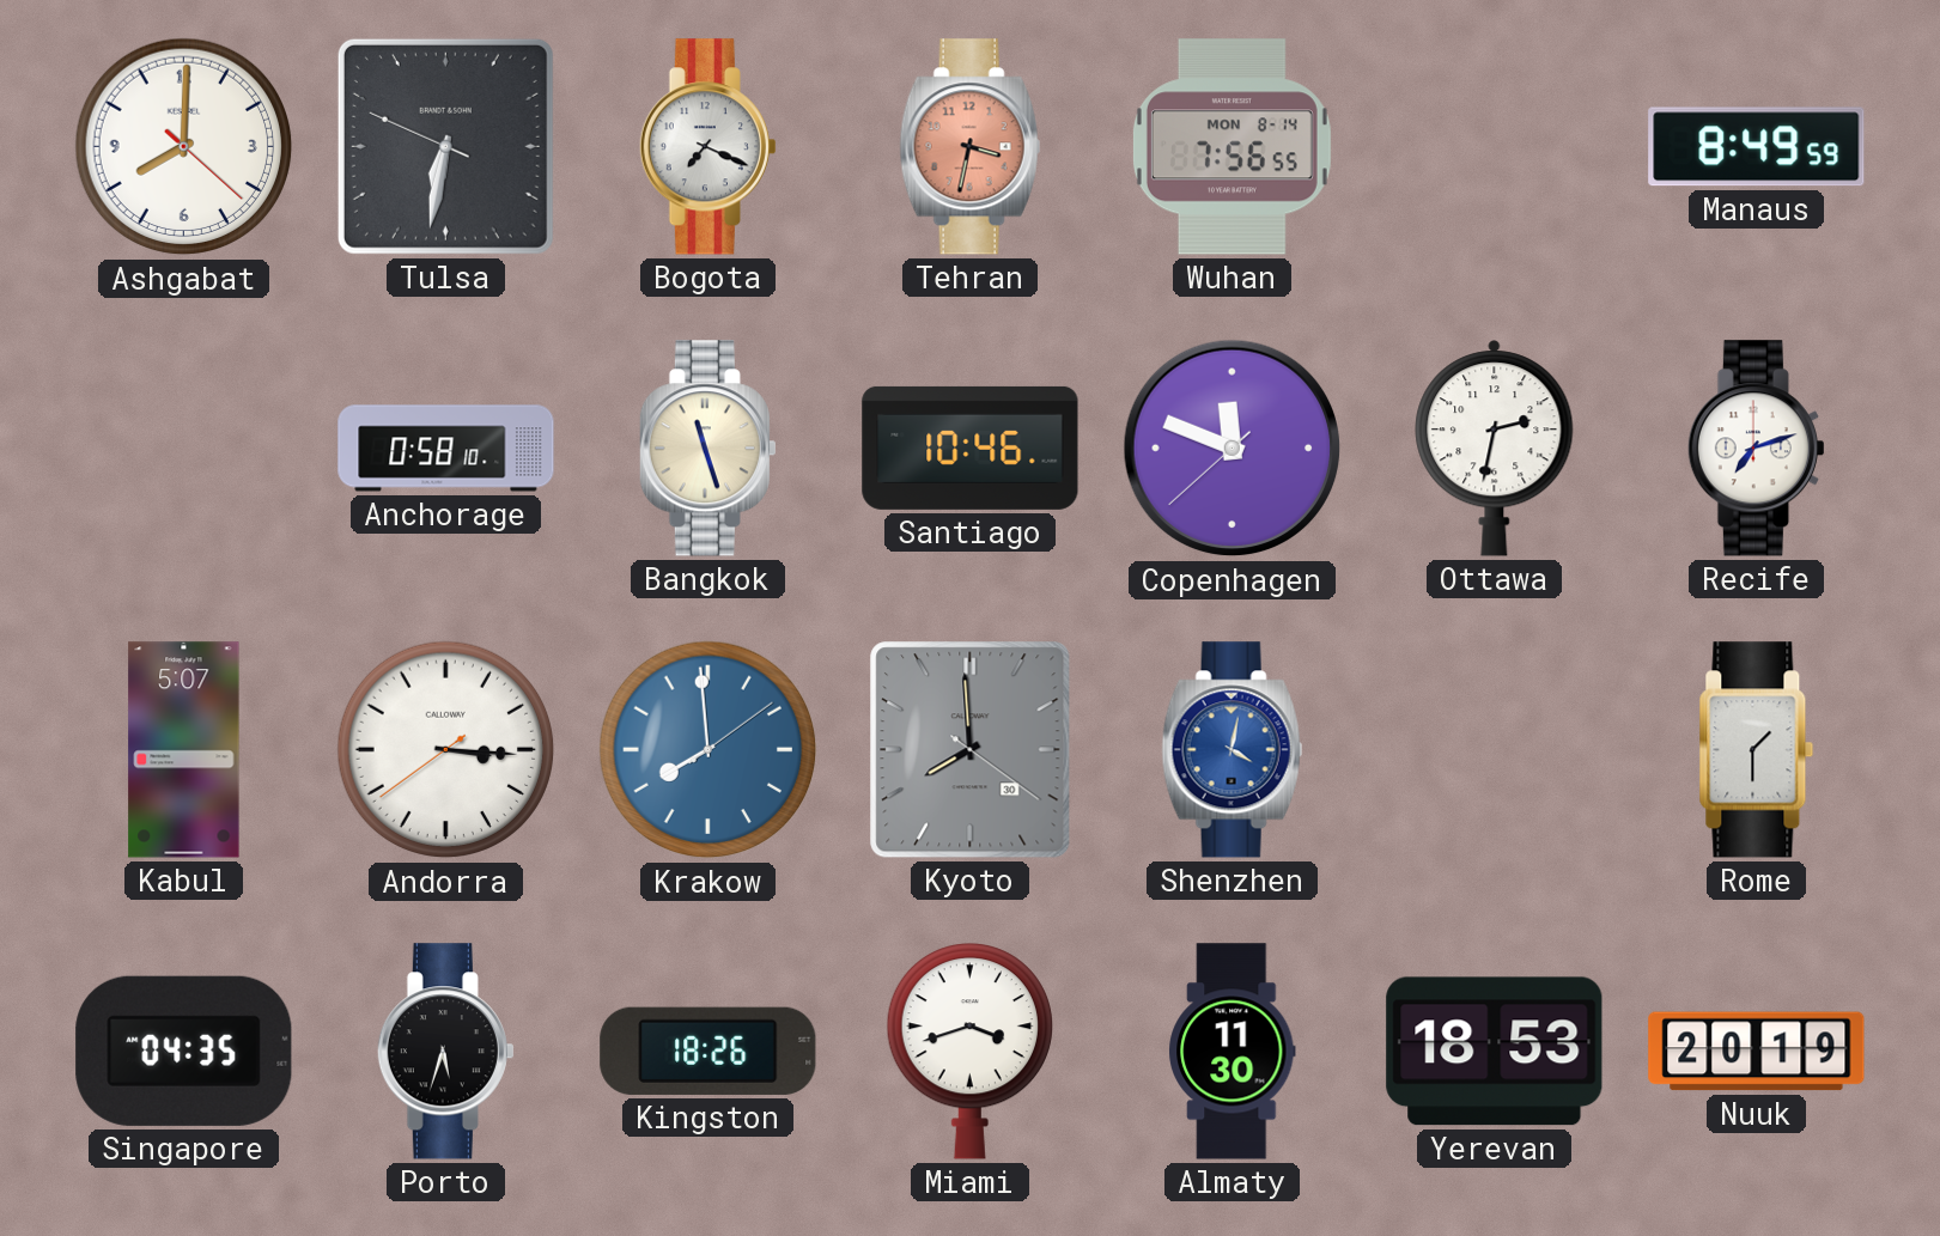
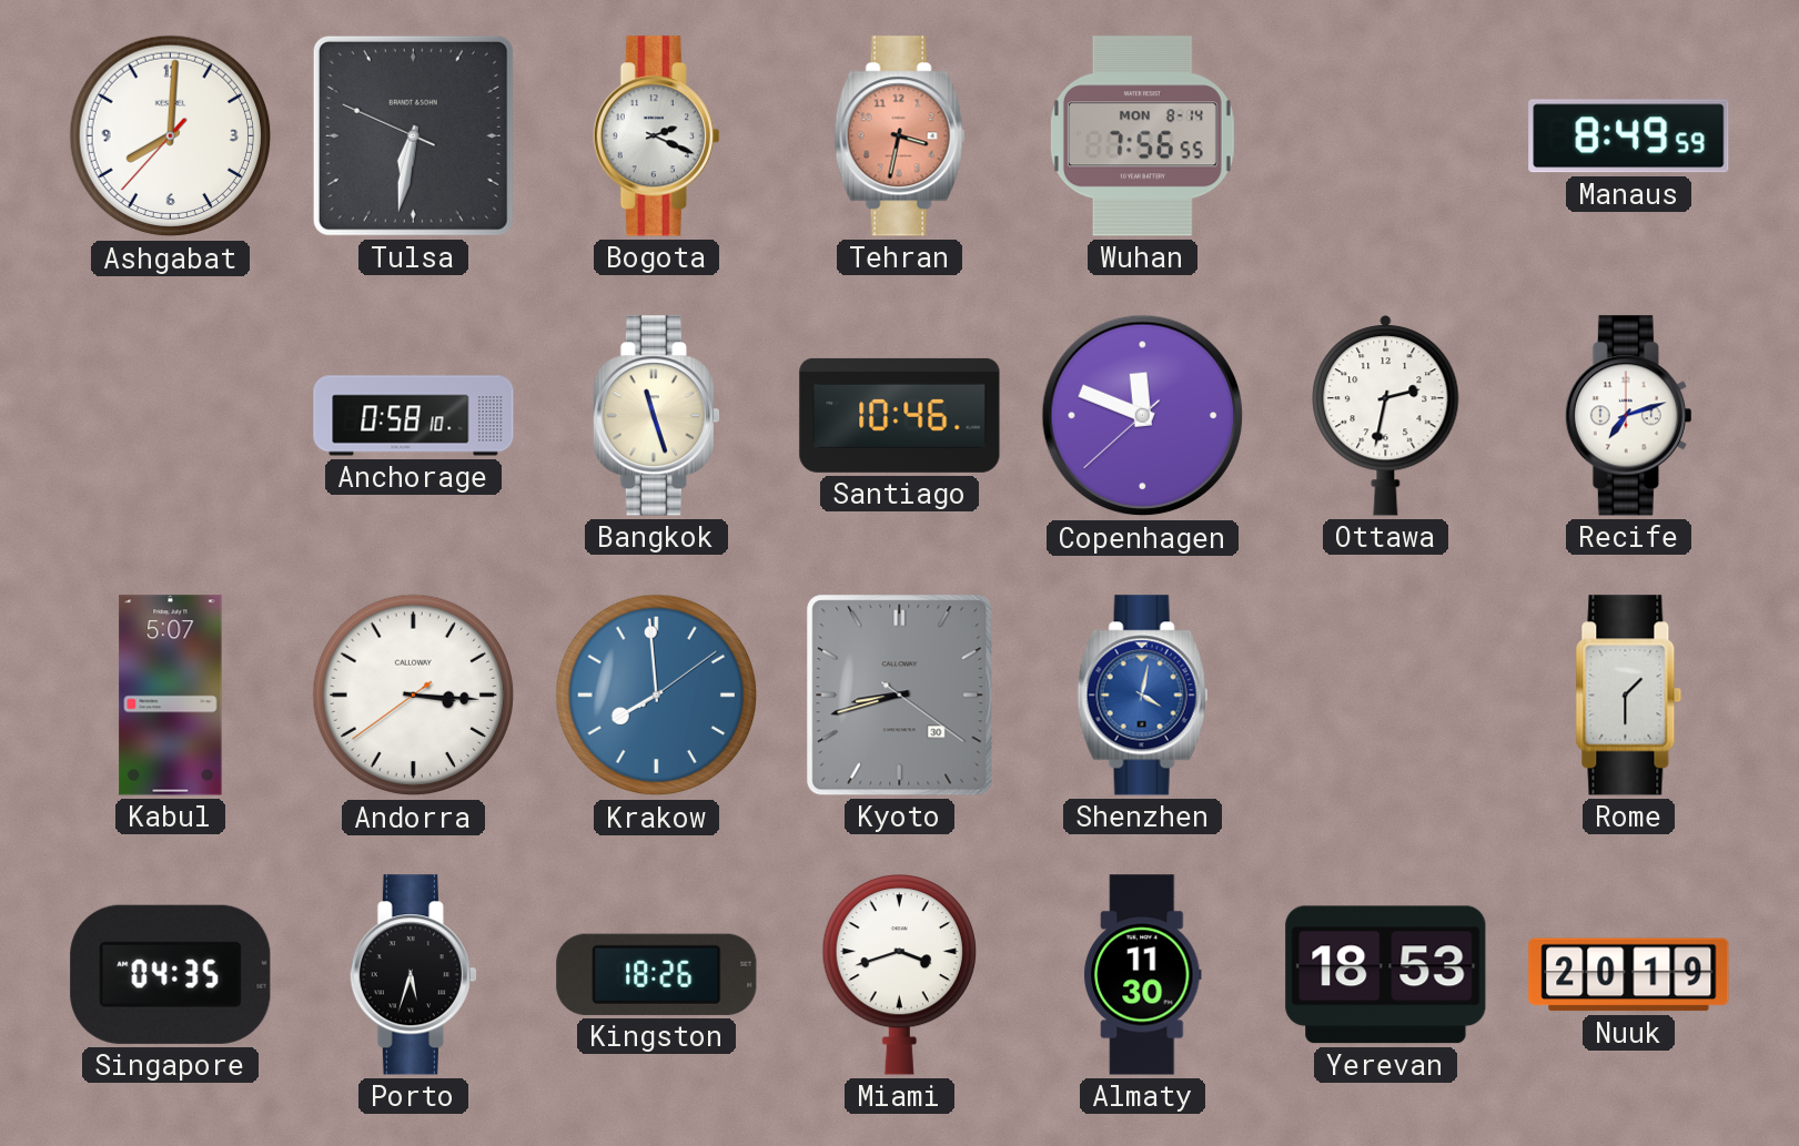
Ashgabat: 8:00:22 -> 8:00:37 (171, 136)
Bogota: 7:19 -> 2:19 (656, 136)
Kyoto: 7:59 -> 8:42 (900, 696)
